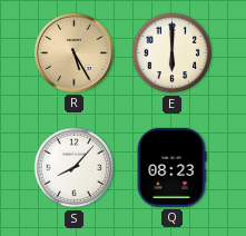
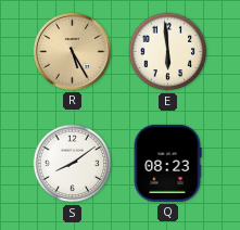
E: 6:00 -> 5:59 (168, 52)
S: 8:07 -> 8:09 (73, 164)
